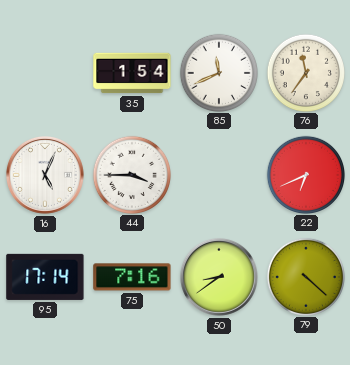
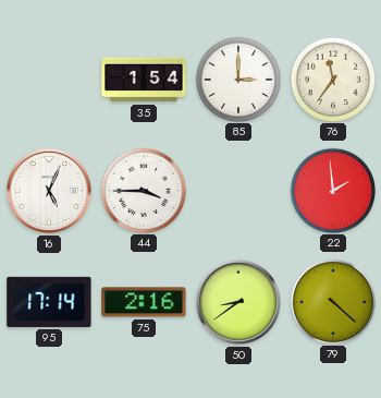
85: 11:41 -> 3:00 (237, 79)
22: 6:41 -> 1:59 (332, 190)
75: 7:16 -> 2:16 (144, 302)
